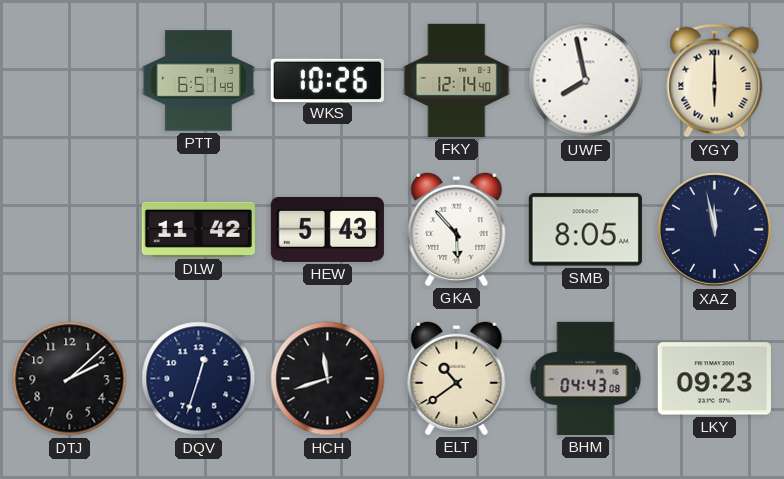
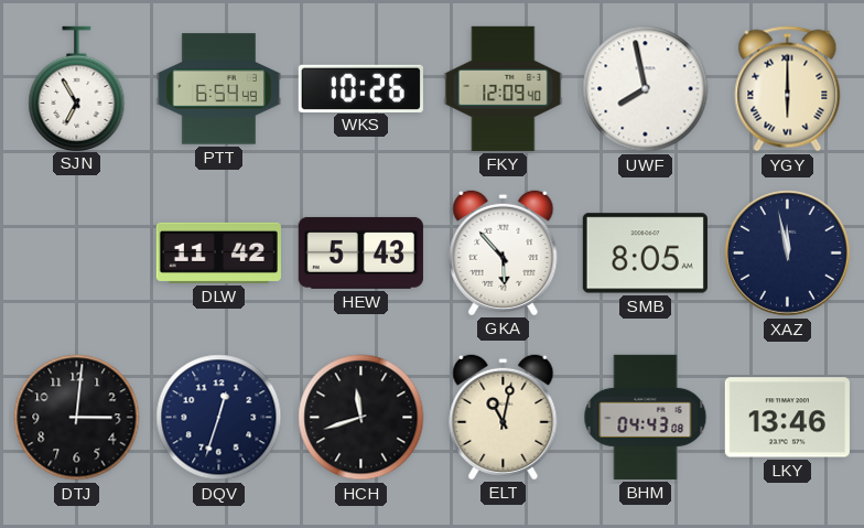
SJN: none -> 6:55 (77, 88)
PTT: 6:51 -> 6:54 (218, 89)
FKY: 12:14 -> 12:09 (504, 88)
DTJ: 2:08 -> 3:01 (77, 418)
ELT: 10:39 -> 11:02 (504, 417)
LKY: 09:23 -> 13:46 (787, 418)
